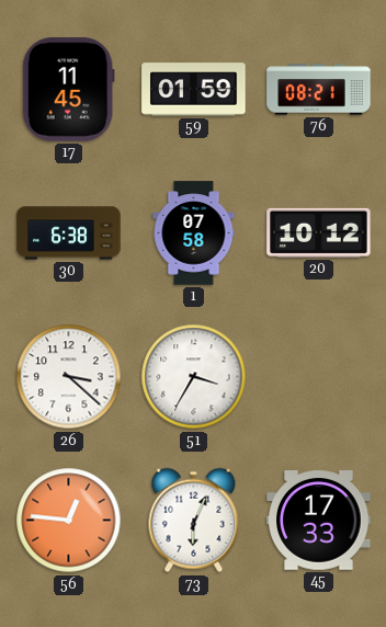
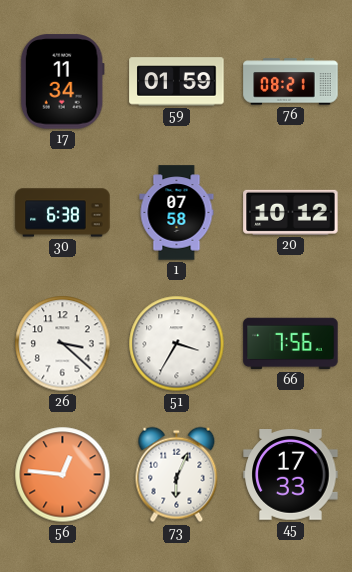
17: 11:45 -> 11:34 (62, 82)
66: none -> 7:56 (291, 344)
